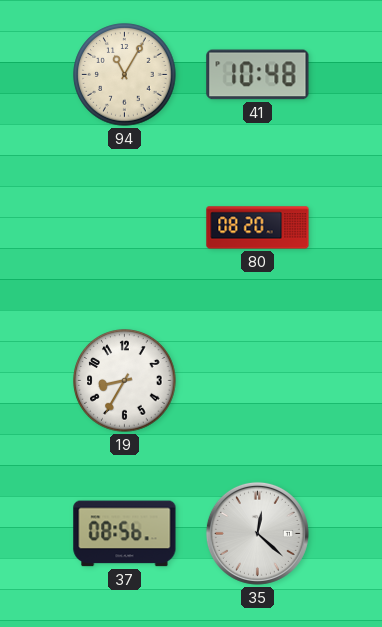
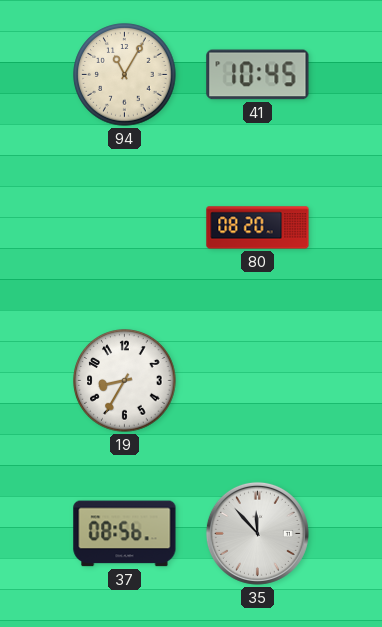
41: 10:48 -> 10:45 (258, 75)
35: 12:22 -> 11:53 (257, 533)
